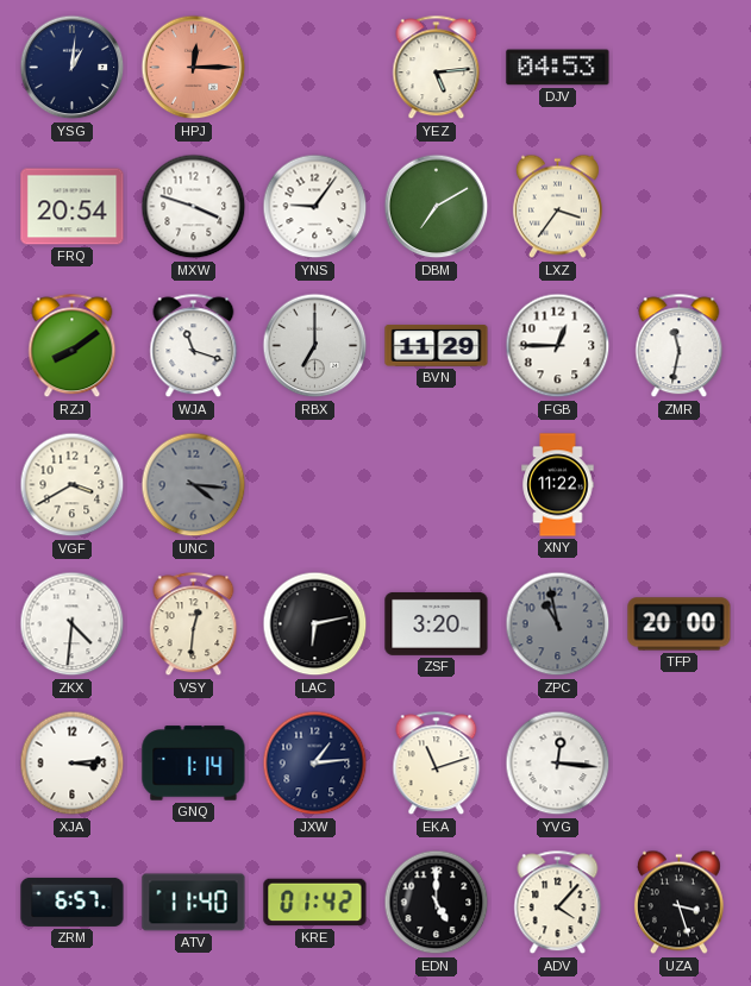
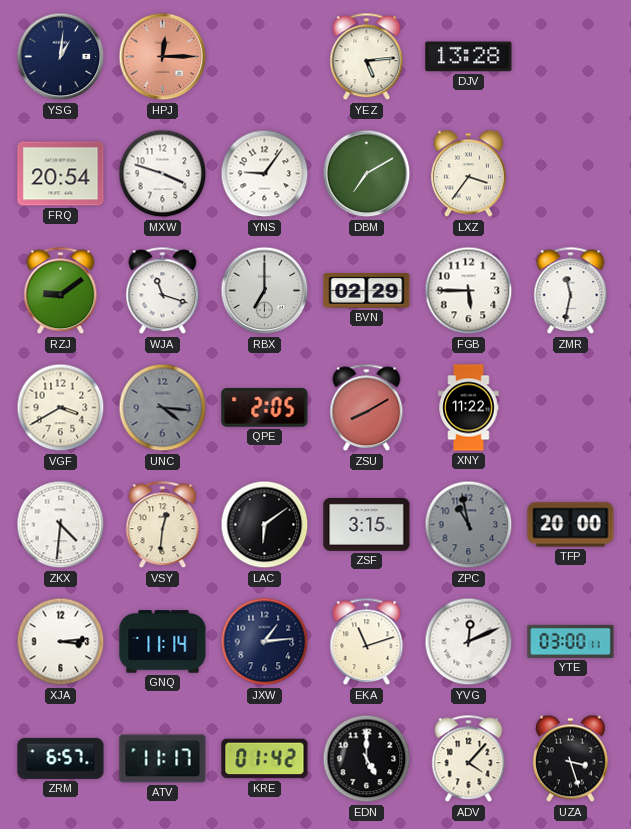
DJV: 04:53 -> 13:28 (469, 57)
RZJ: 8:09 -> 9:09 (61, 291)
BVN: 11:29 -> 02:29 (367, 291)
FGB: 12:45 -> 5:45 (469, 291)
QPE: none -> 2:05 (265, 408)
ZSU: none -> 8:10 (367, 408)
LAC: 6:13 -> 6:09 (265, 525)
ZSF: 3:20 -> 3:15 (367, 524)
GNQ: 1:14 -> 11:14 (163, 642)
YVG: 12:16 -> 12:11 (469, 642)
YTE: none -> 03:00 (571, 641)
ATV: 11:40 -> 11:17 (163, 759)
